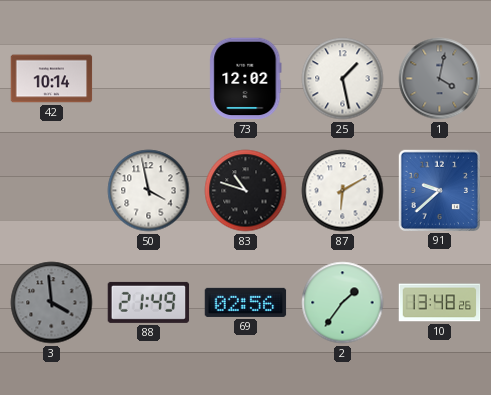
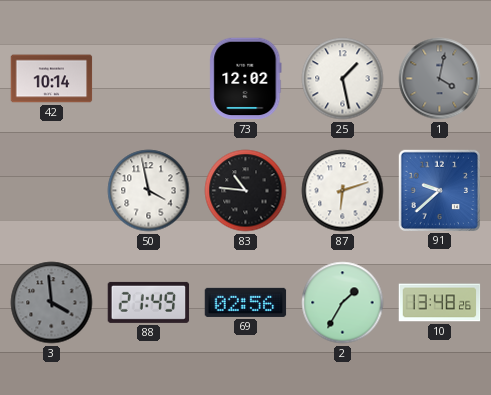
83: 10:48 -> 10:46 (246, 191)
87: 6:10 -> 6:12 (343, 191)
2: 1:36 -> 1:35 (343, 303)
